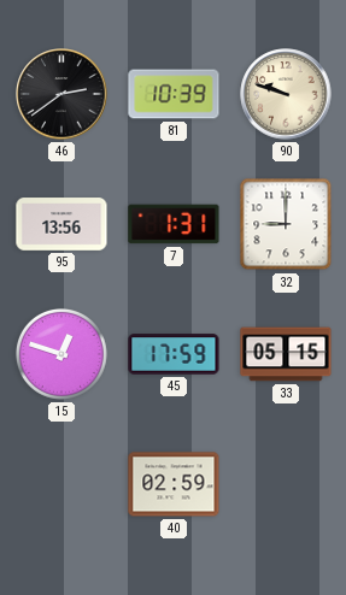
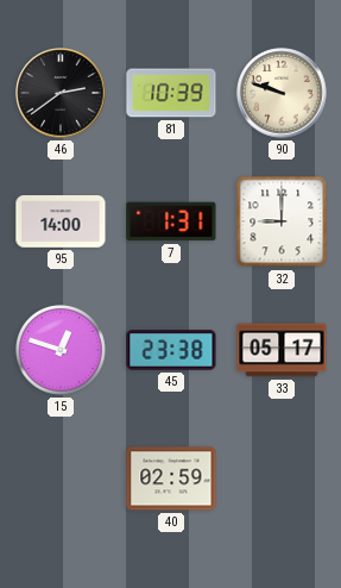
95: 13:56 -> 14:00 (61, 221)
45: 17:59 -> 23:38 (171, 350)
33: 05:15 -> 05:17 (282, 350)
